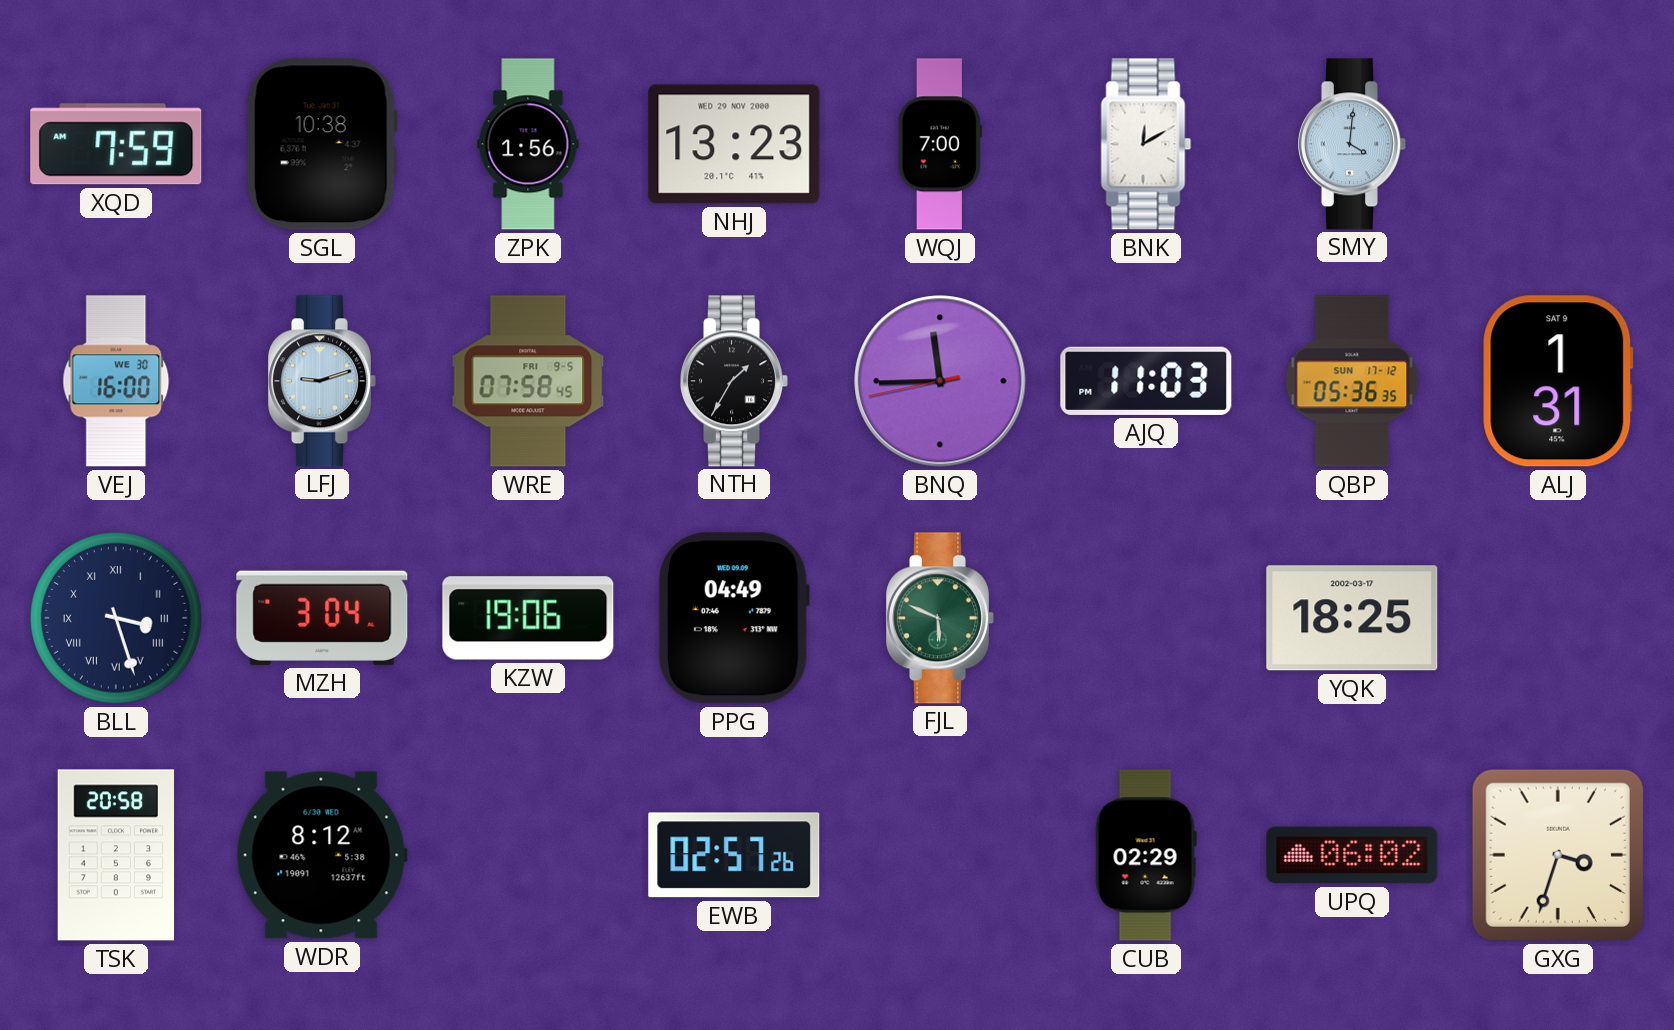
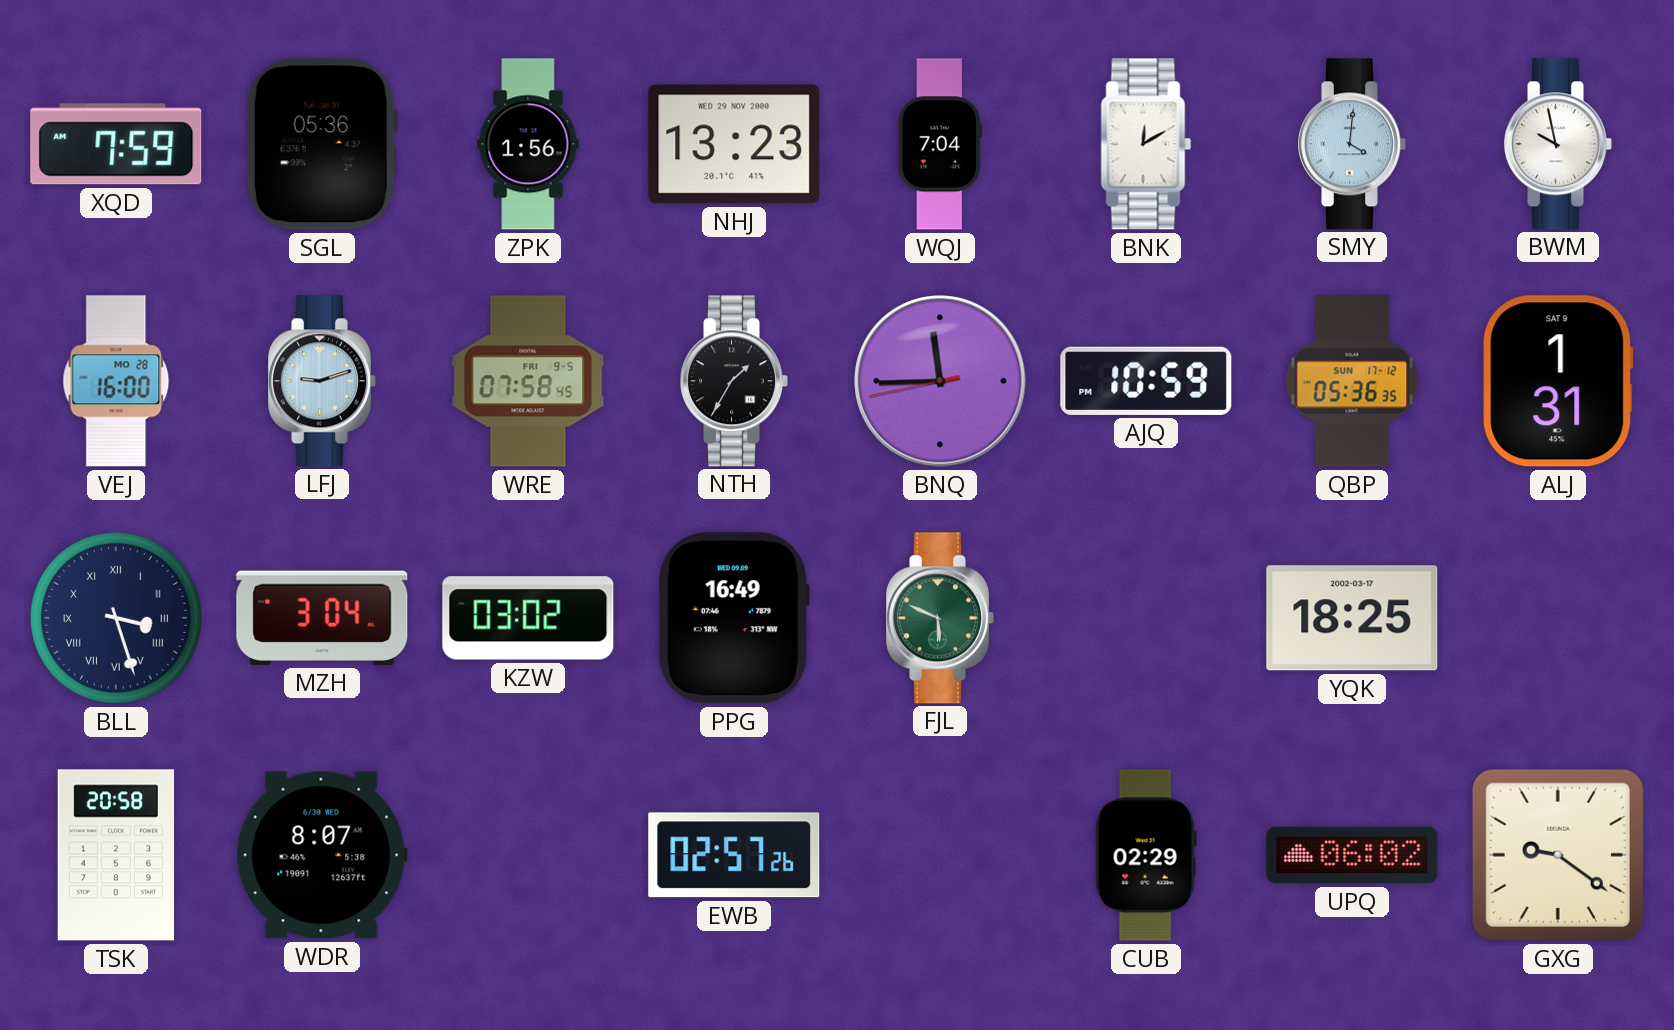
SGL: 10:38 -> 05:36 (322, 144)
WQJ: 7:00 -> 7:04 (939, 144)
BWM: none -> 9:58 (1558, 144)
VEJ date: WE 30 -> MO 28 (116, 381)
AJQ: 11:03 -> 10:59 (1146, 381)
KZW: 19:06 -> 03:02 (528, 618)
PPG: 04:49 -> 16:49 (734, 618)
WDR: 8:12 -> 8:07 (322, 855)
GXG: 3:33 -> 9:21 (1558, 855)
